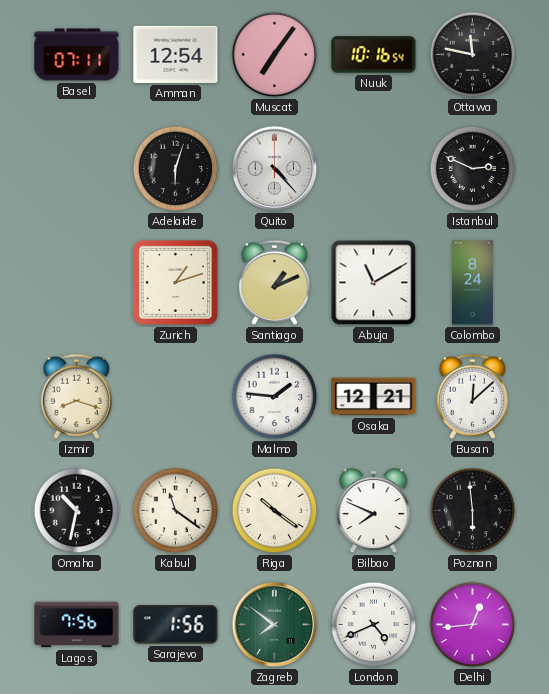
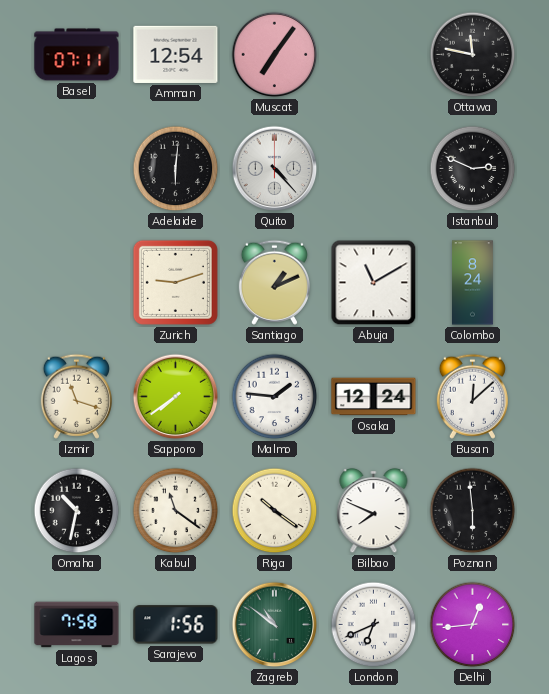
Nuuk: 10:16 -> none (374, 55)
Adelaide: 6:03 -> 6:01 (176, 169)
Zurich: 1:12 -> 9:12 (175, 282)
Izmir: 8:18 -> 11:18 (76, 396)
Sapporo: none -> 7:39 (176, 397)
Osaka: 12:21 -> 12:24 (374, 397)
Lagos: 7:56 -> 7:58 (77, 625)
Zagreb: 7:51 -> 10:51 (275, 625)
London: 4:41 -> 6:41 (374, 625)
